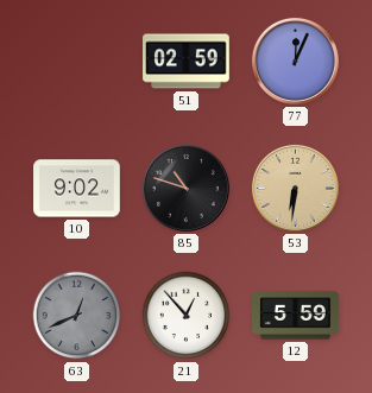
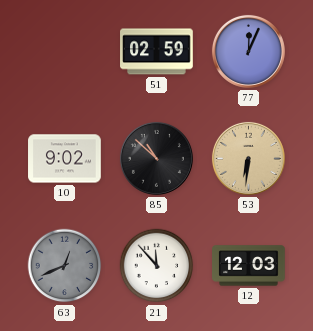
85: 10:48 -> 10:52 (156, 158)
21: 12:53 -> 11:53 (157, 266)
12: 5:59 -> 12:03 (249, 266)
